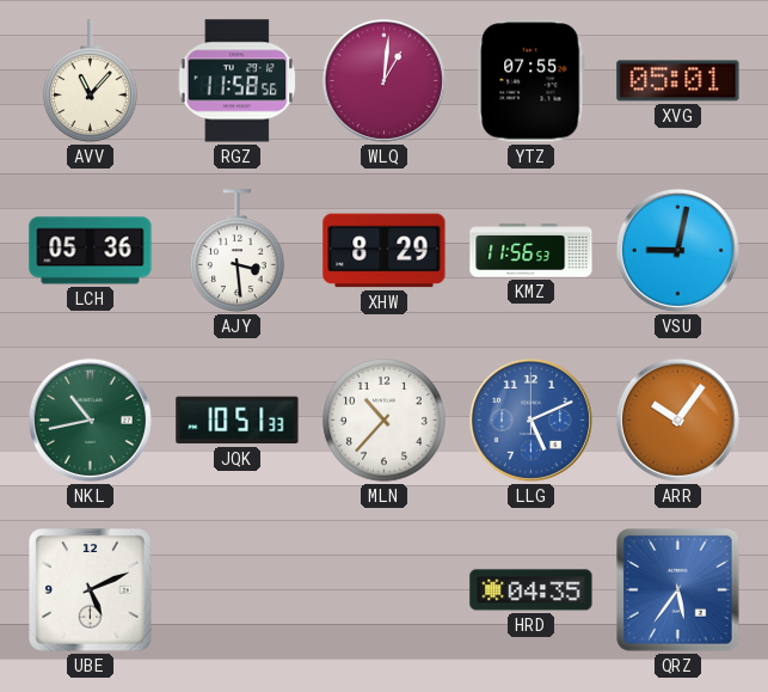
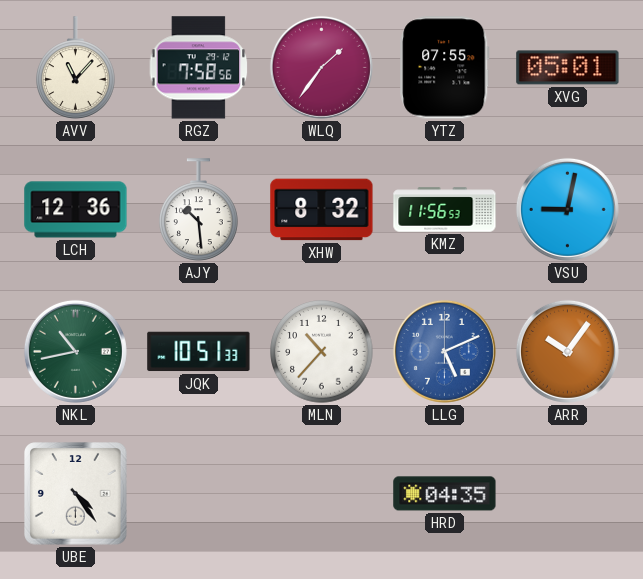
RGZ: 11:58 -> 7:58 (199, 68)
WLQ: 1:01 -> 1:36 (321, 67)
LCH: 05:36 -> 12:36 (76, 210)
AJY: 3:29 -> 10:29 (199, 210)
XHW: 8:29 -> 8:32 (322, 210)
UBE: 5:11 -> 4:24 (76, 494)
QRZ: 5:36 -> none (678, 590)
